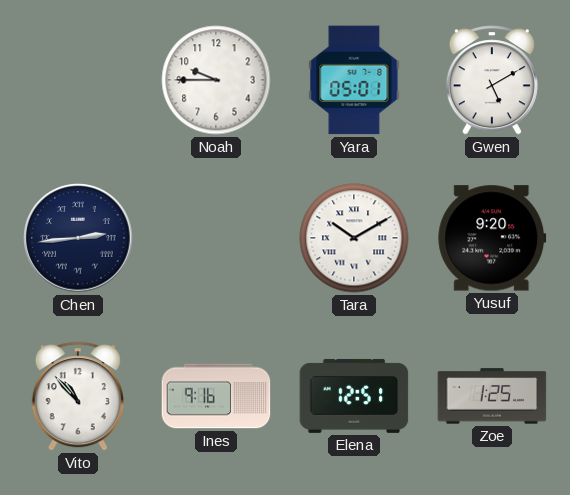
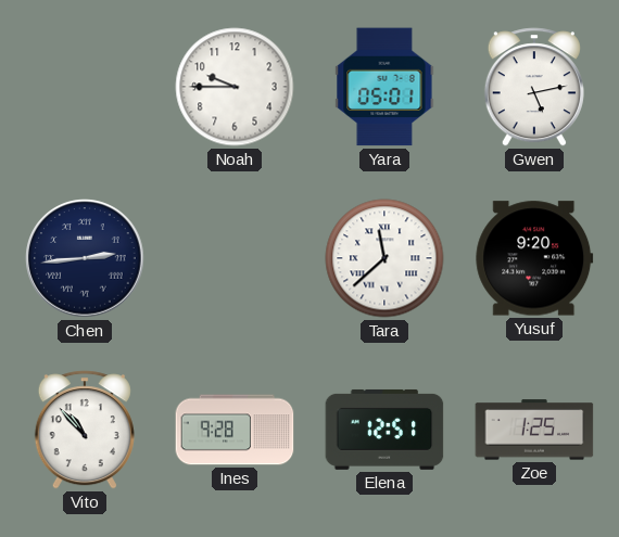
Gwen: 5:10 -> 5:13 (534, 87)
Tara: 10:10 -> 11:38 (384, 258)
Ines: 9:16 -> 9:28 (235, 430)
